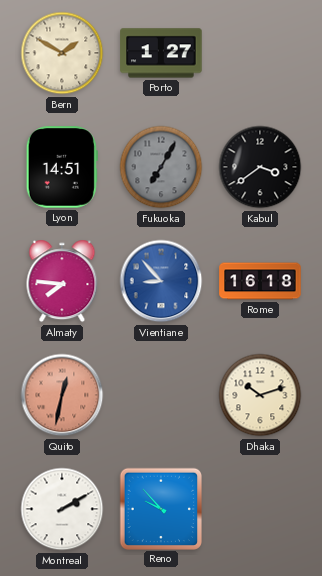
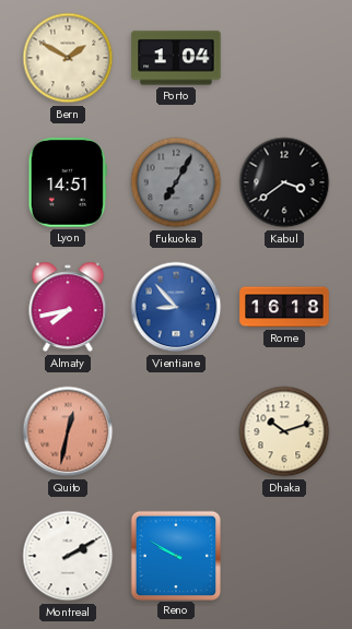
Porto: 1:27 -> 1:04 (176, 58)
Almaty: 7:46 -> 7:43 (68, 307)
Reno: 9:53 -> 9:50 (175, 555)
